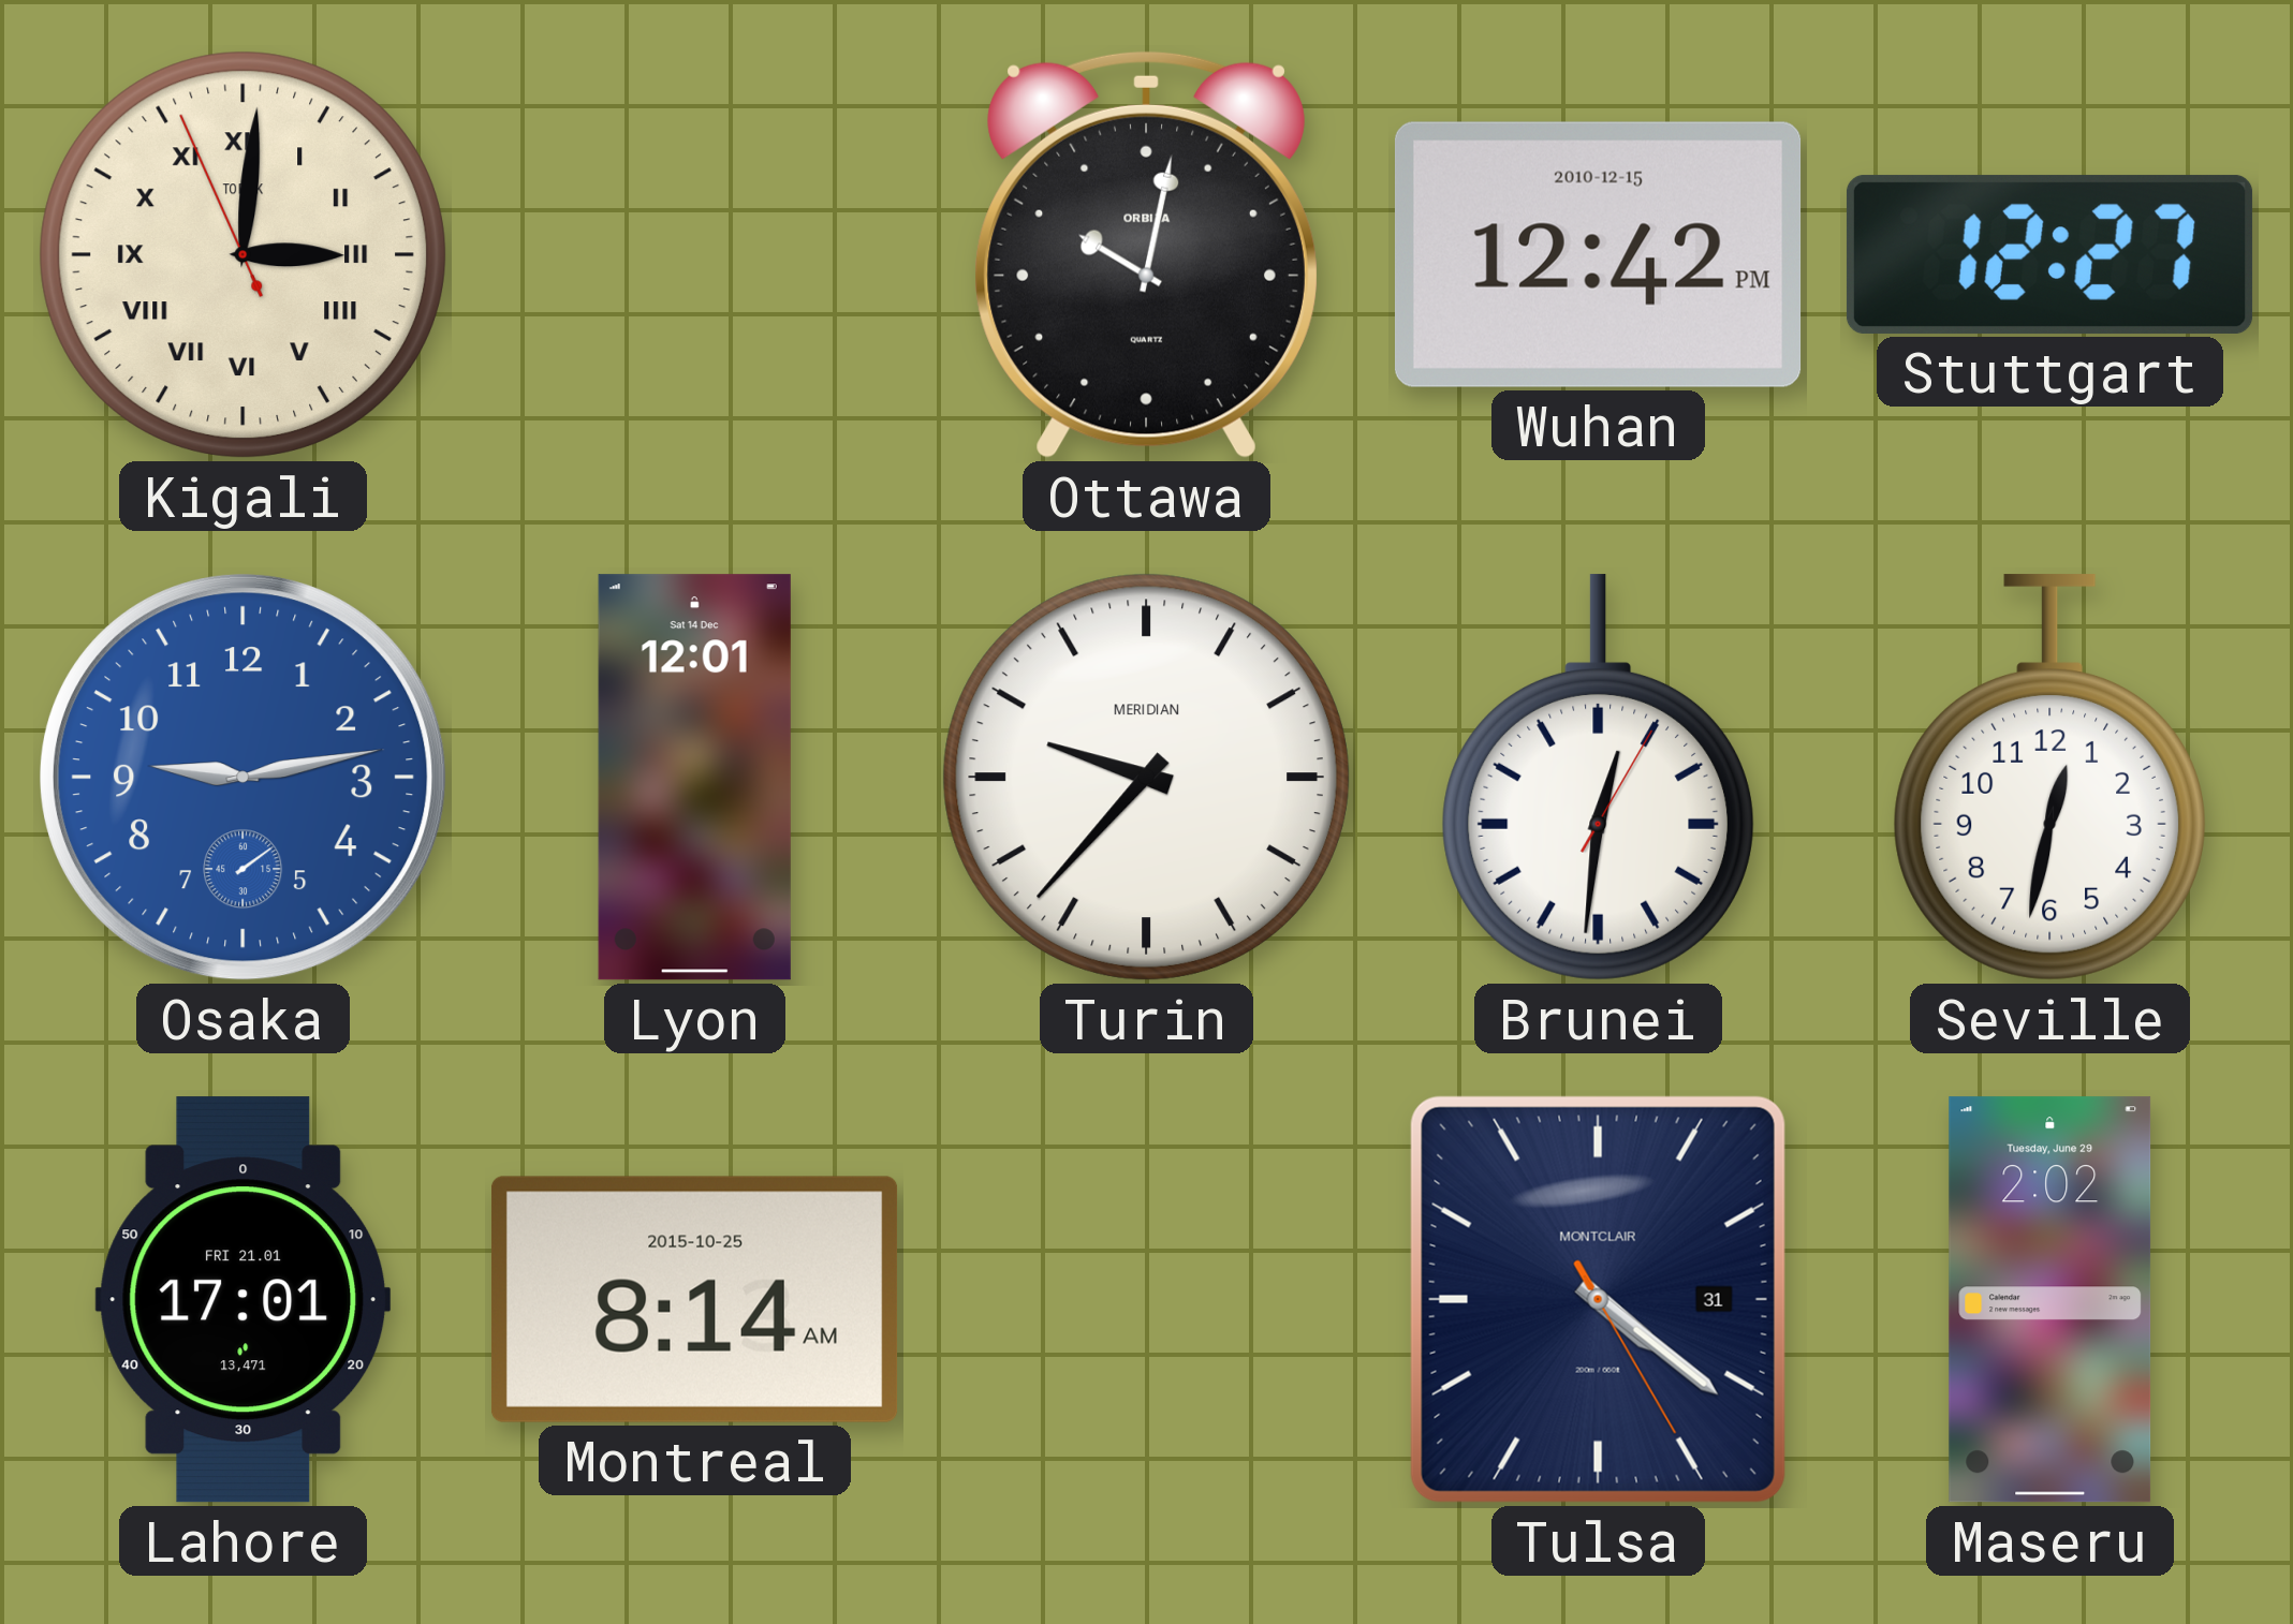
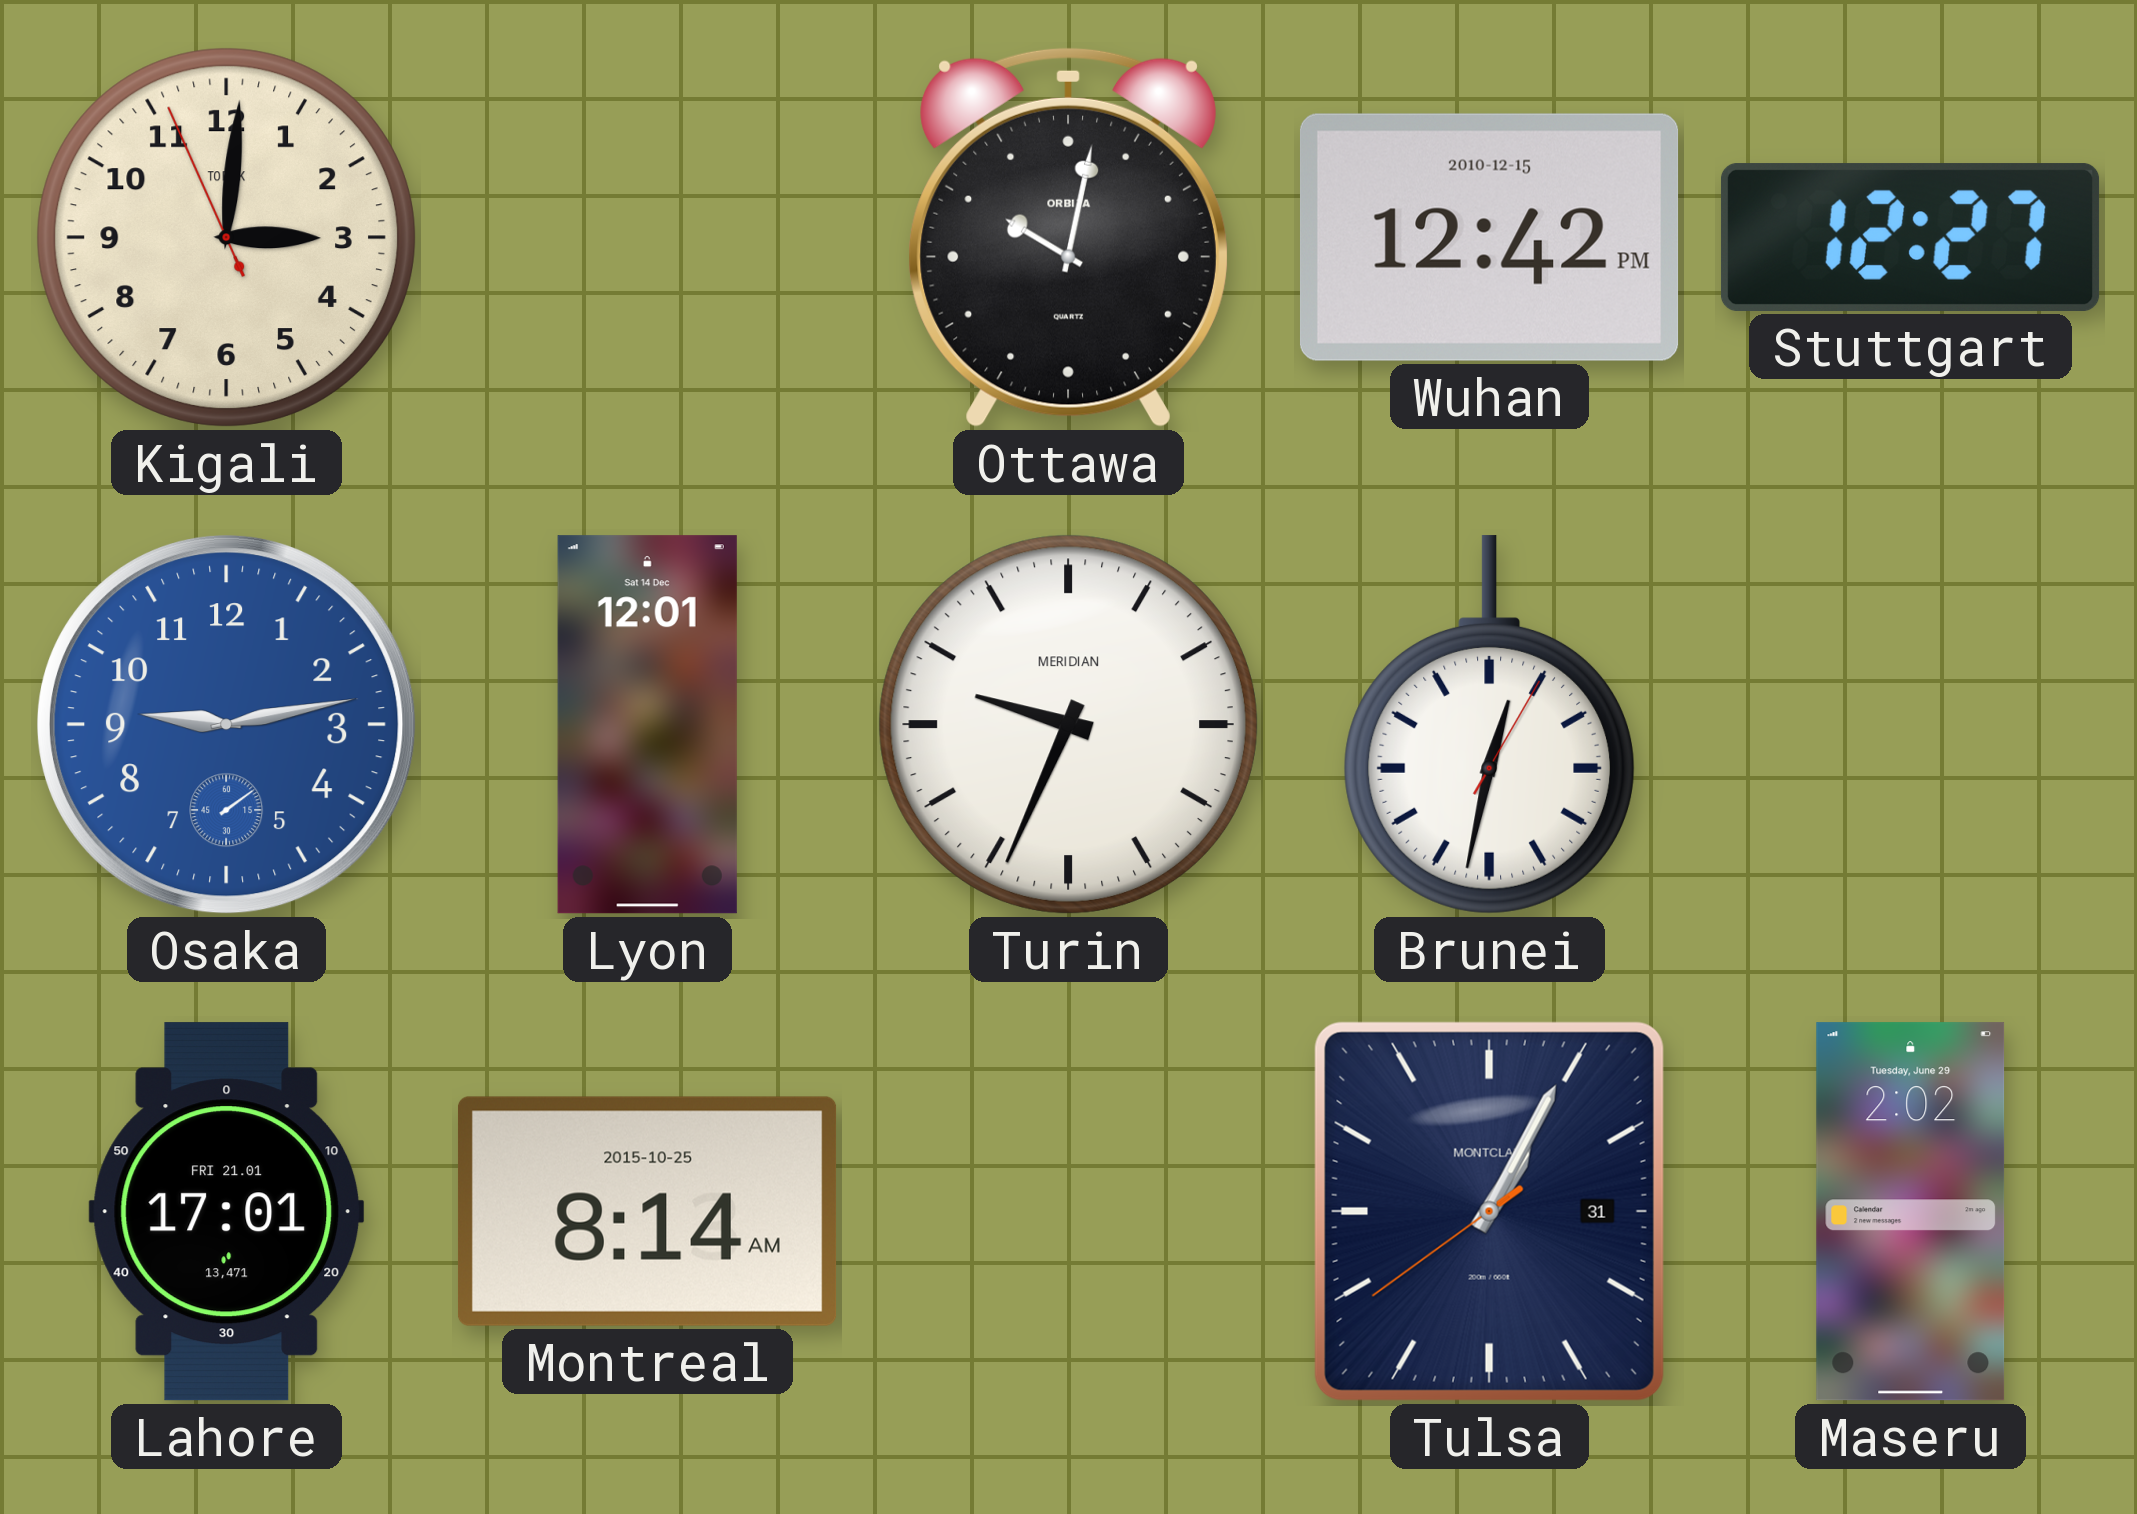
Kigali numerals: Roman -> Arabic (226, 237)
Turin: 9:37 -> 9:34 (1068, 724)
Brunei: 12:31 -> 12:32 (1489, 725)
Seville: 12:32 -> none (2049, 778)
Tulsa: 4:21 -> 1:04 (1489, 1211)
